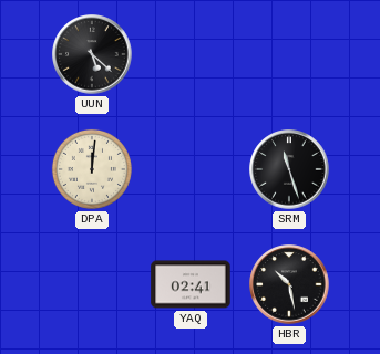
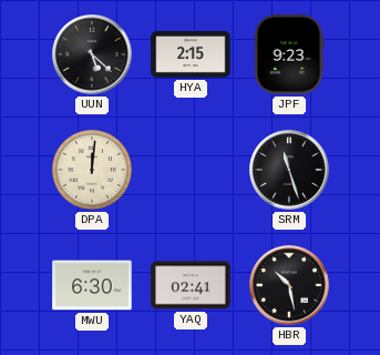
HYA: none -> 2:15 (191, 54)
JPF: none -> 9:23 (289, 54)
MWU: none -> 6:30 (92, 285)
